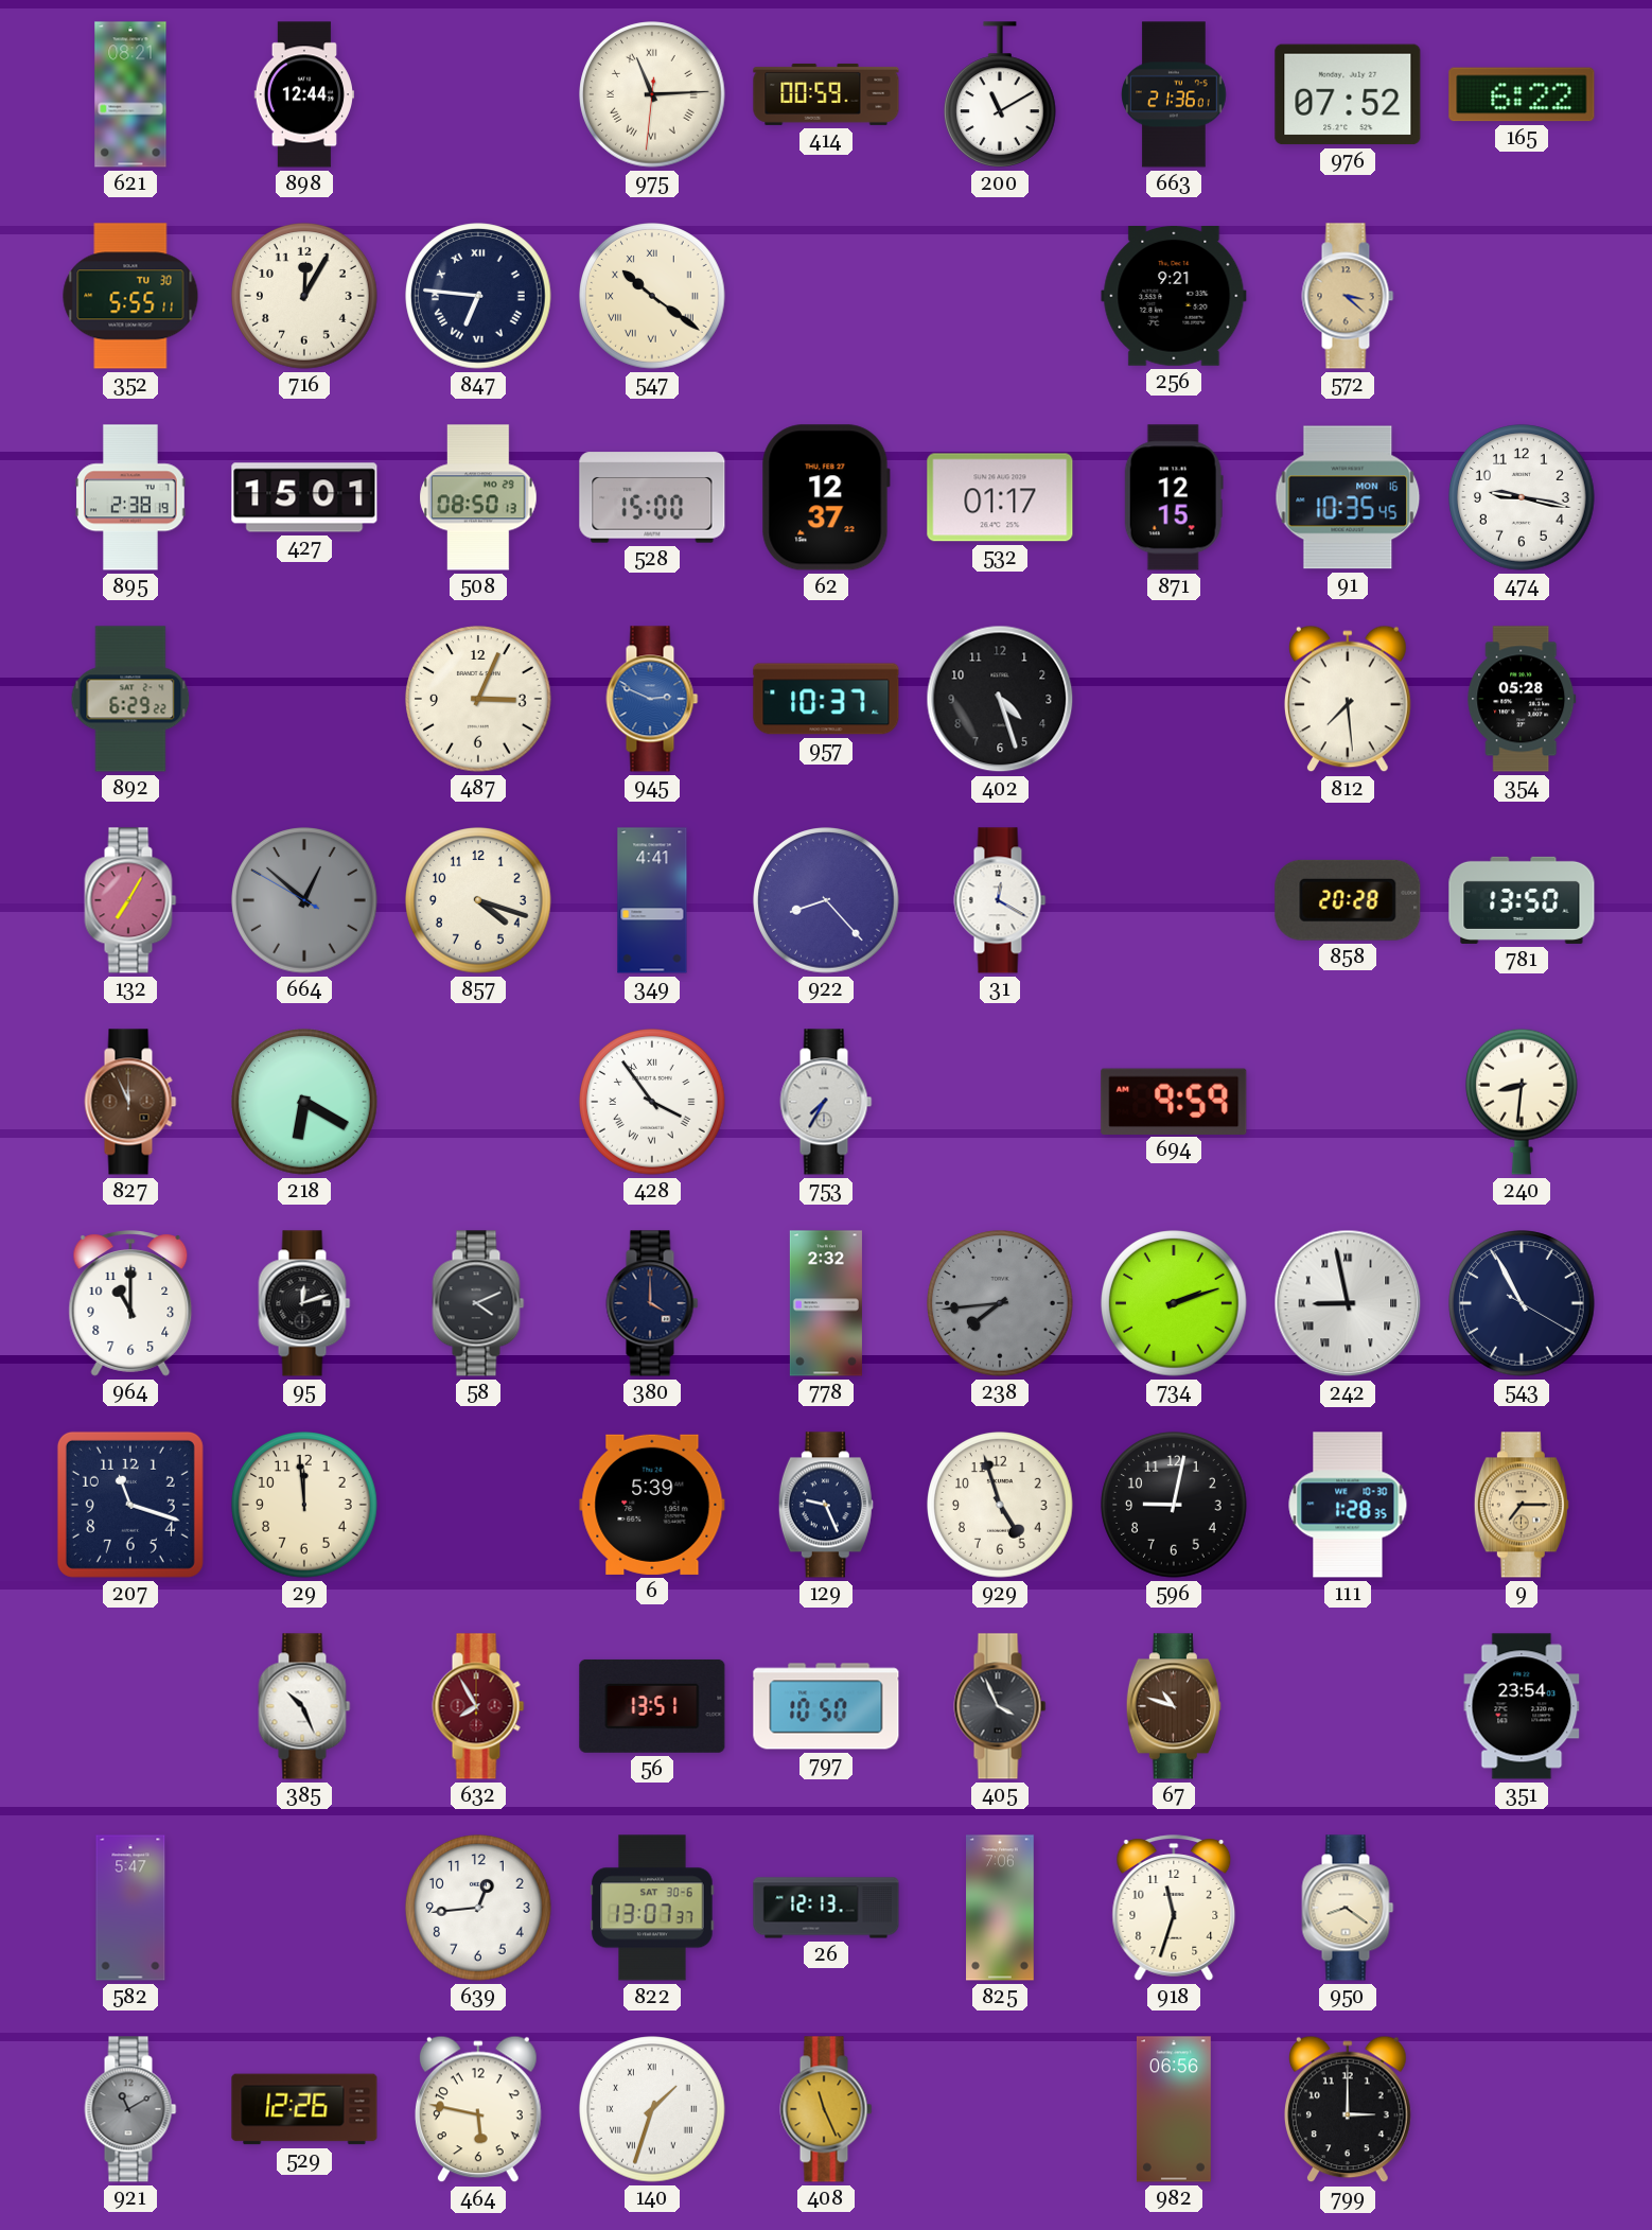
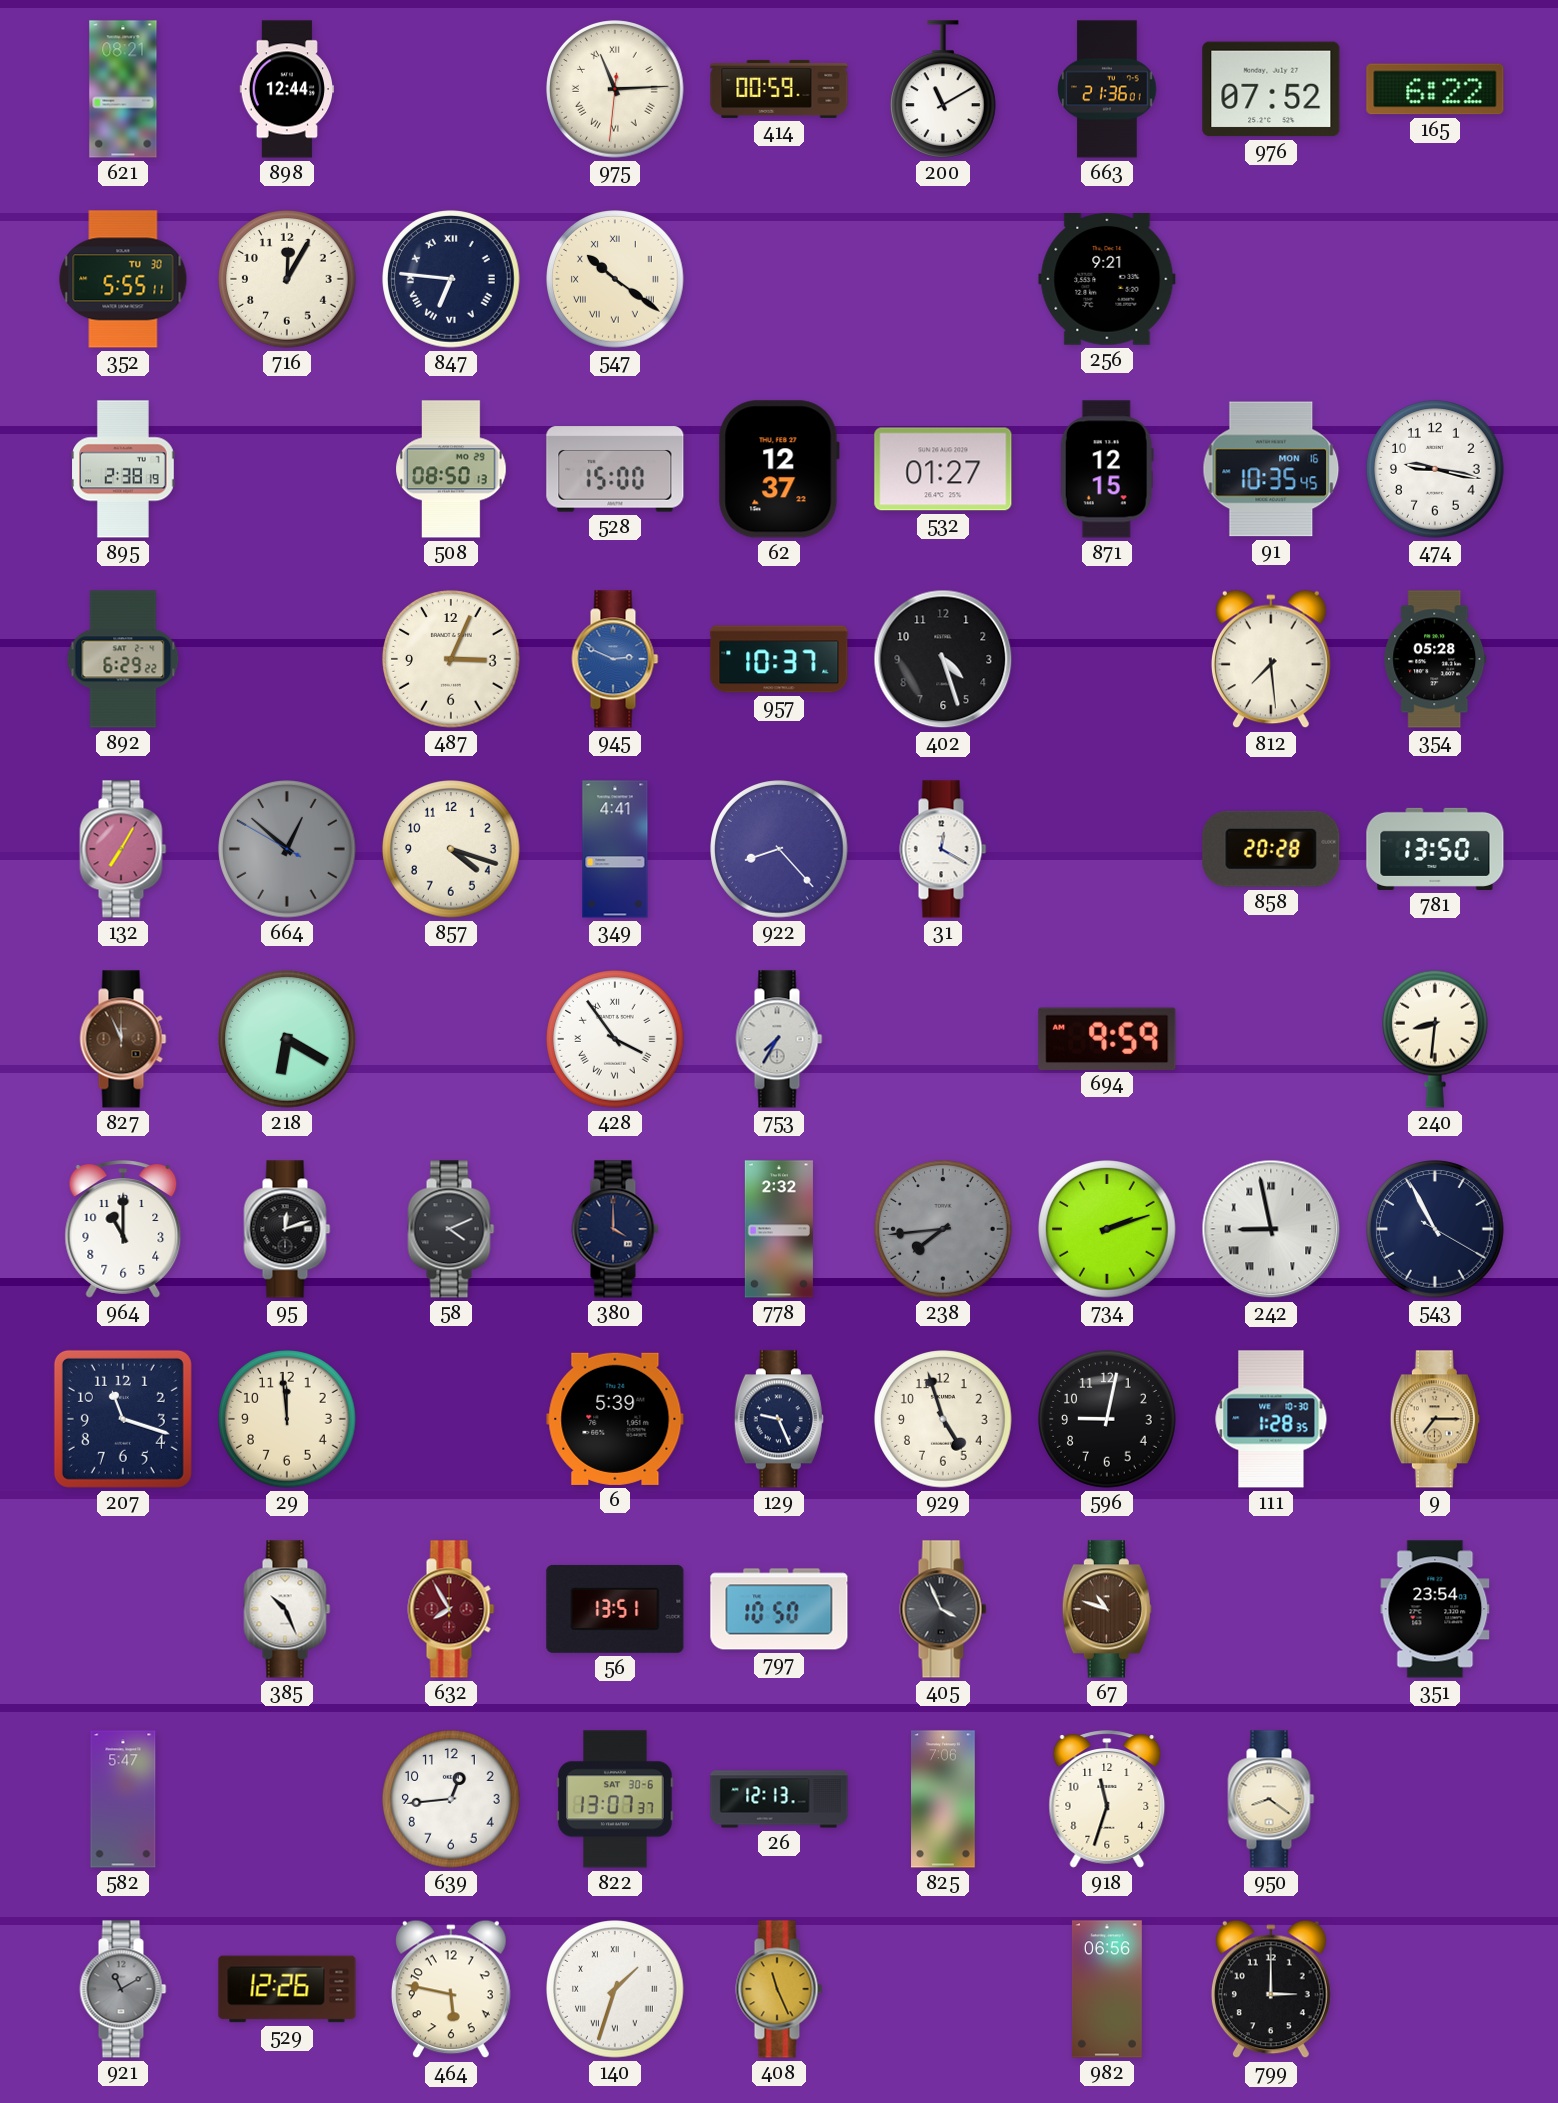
572: 3:22 -> none (1348, 296)
427: 15:01 -> none (304, 497)
532: 01:17 -> 01:27 (943, 469)
